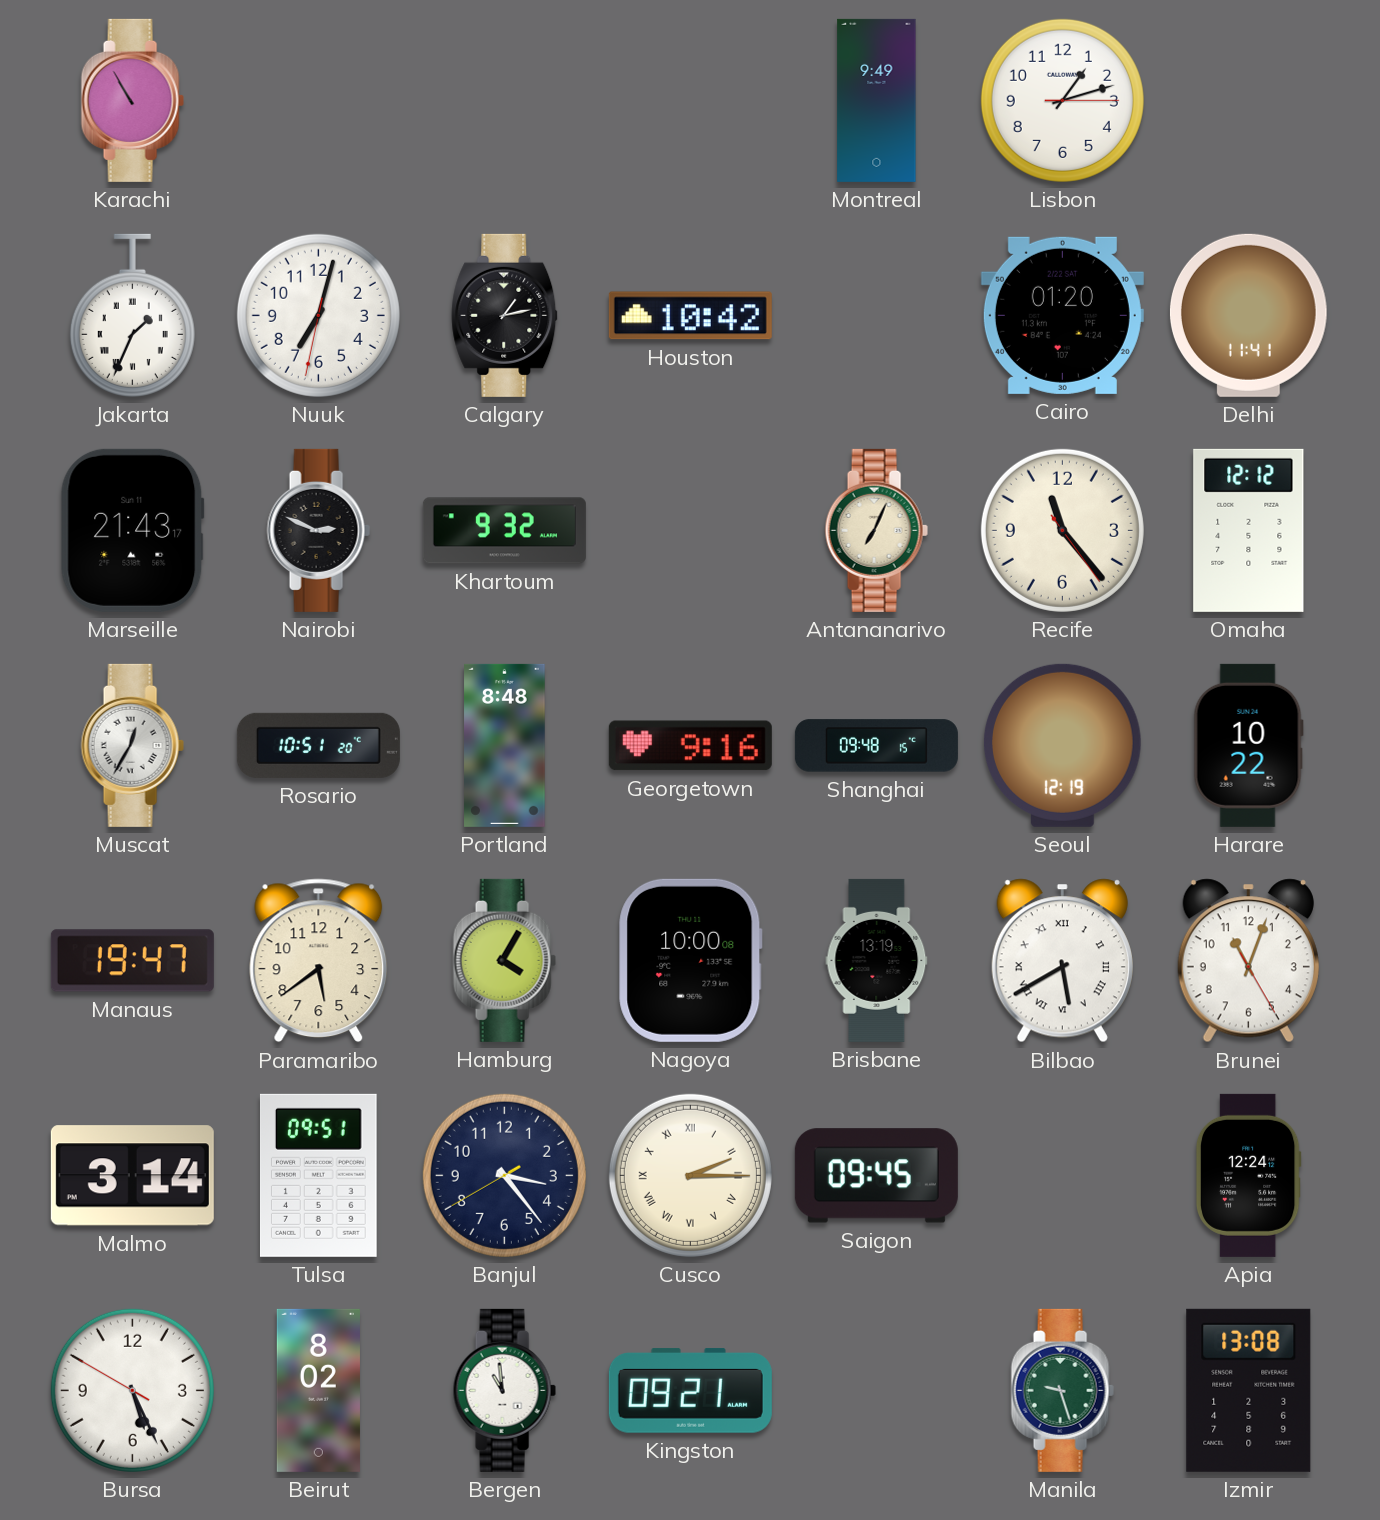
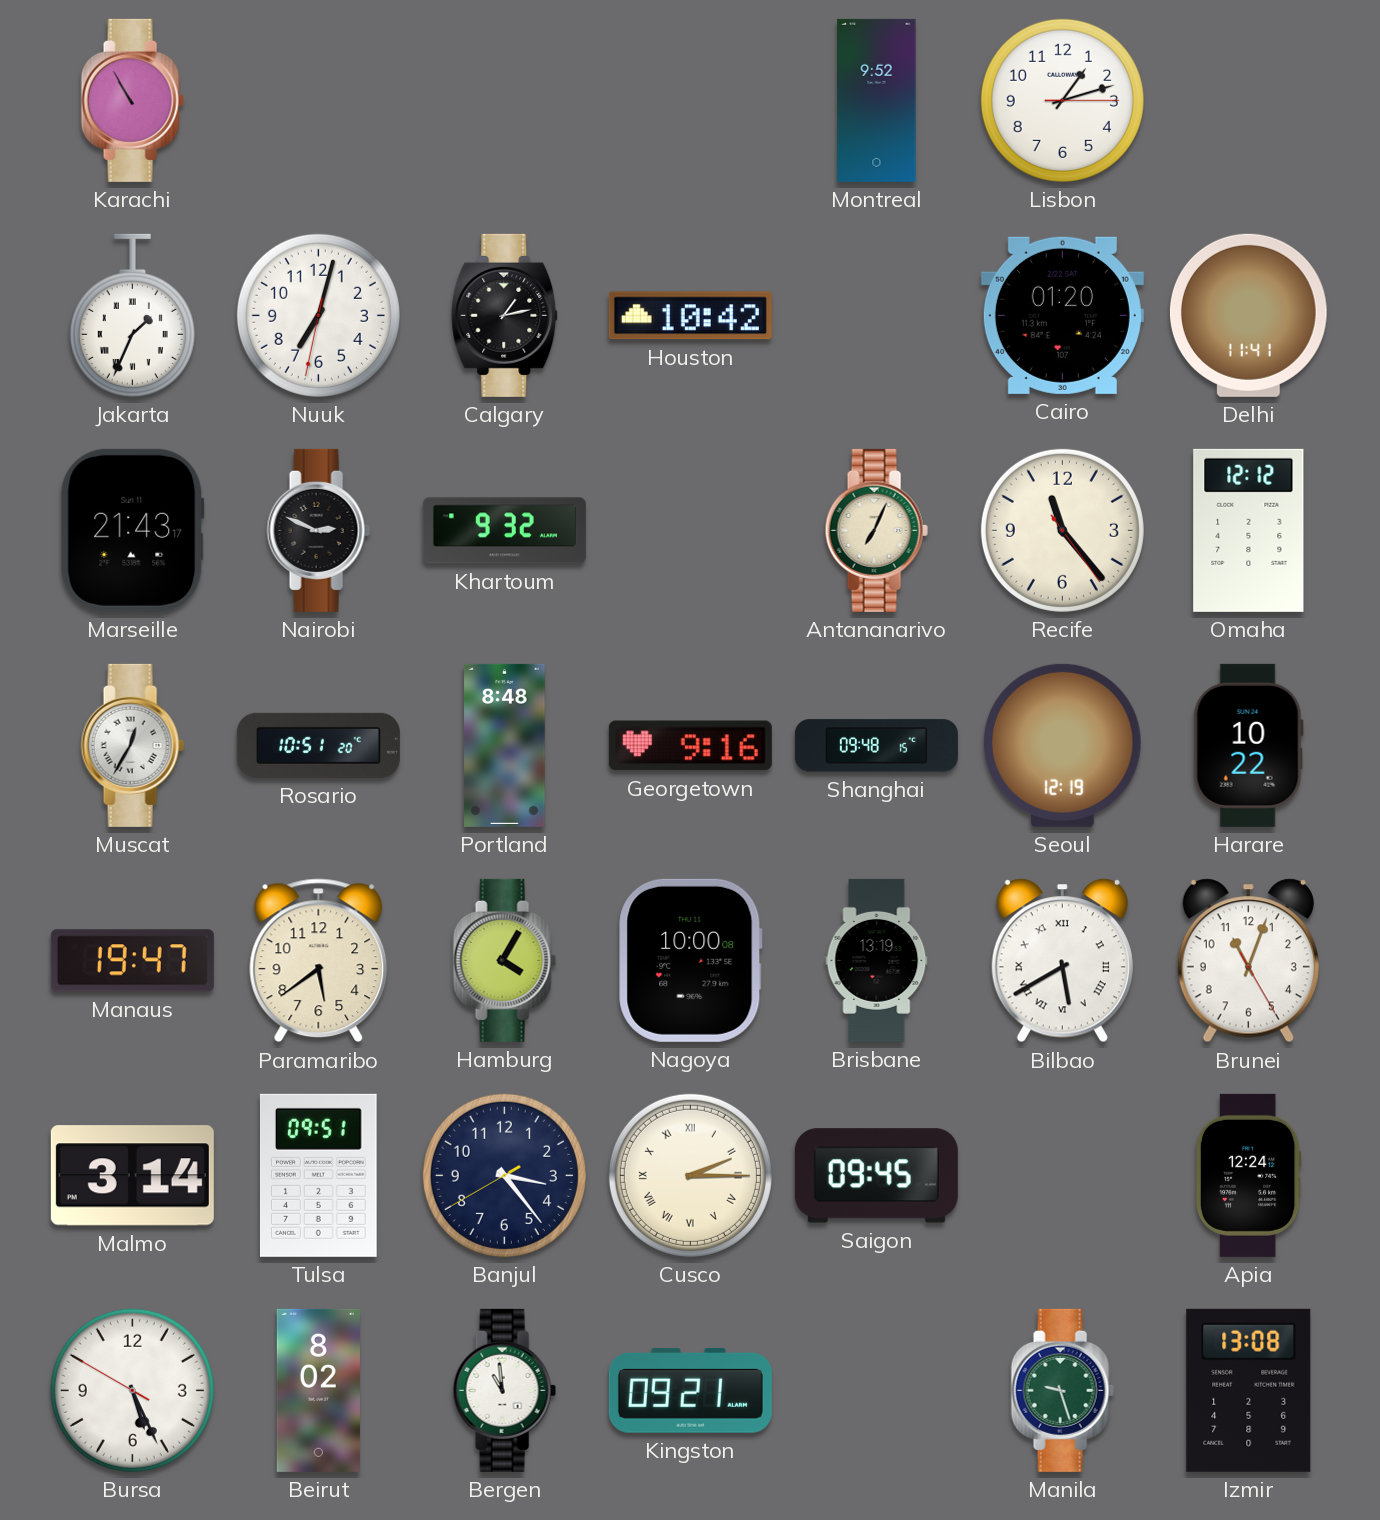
Montreal: 9:49 -> 9:52 (877, 100)
